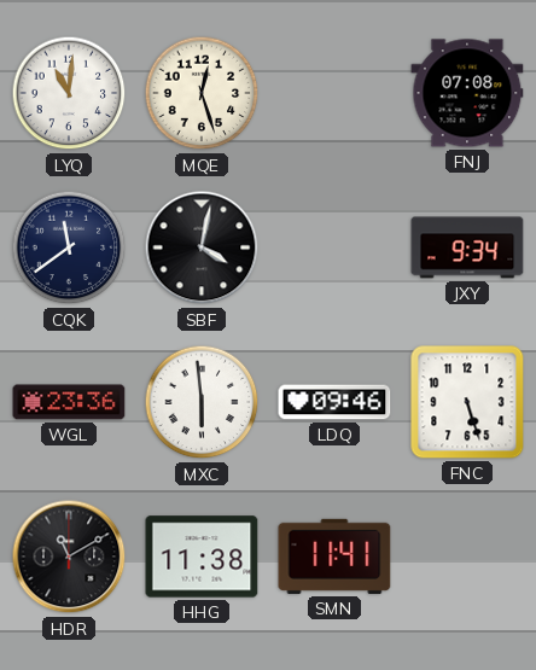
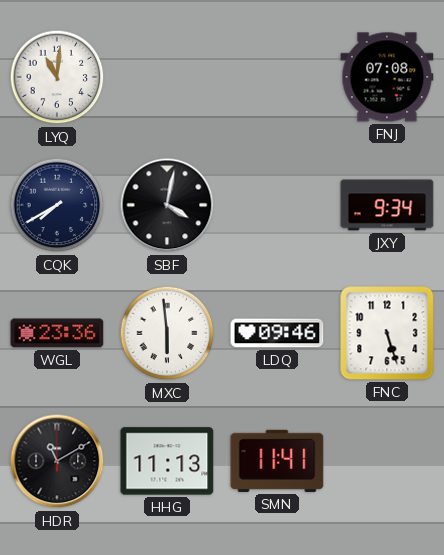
MQE: 12:27 -> none (202, 93)
CQK: 11:39 -> 7:40 (57, 205)
HHG: 11:38 -> 11:13 (167, 461)
